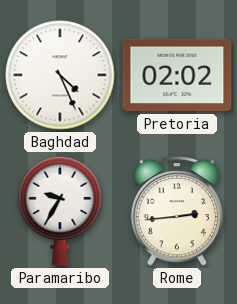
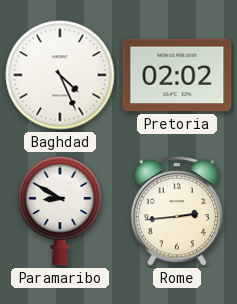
Paramaribo: 9:35 -> 8:50 (60, 211)
